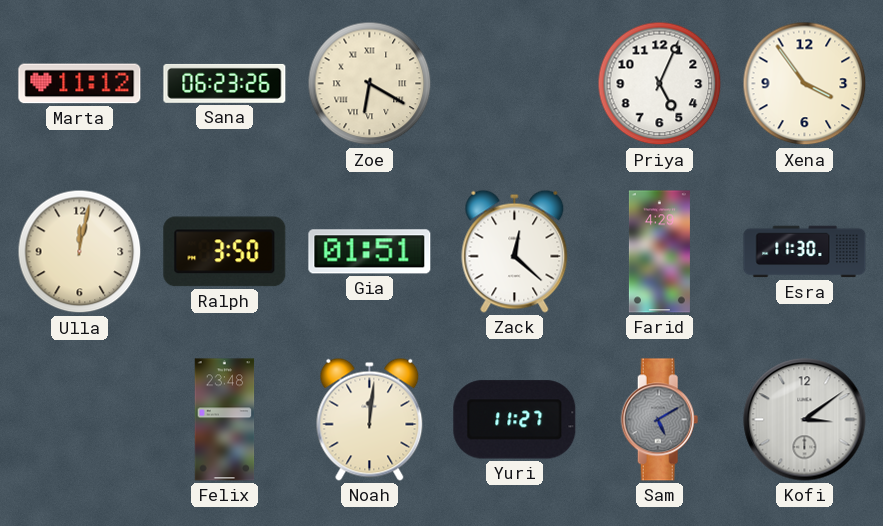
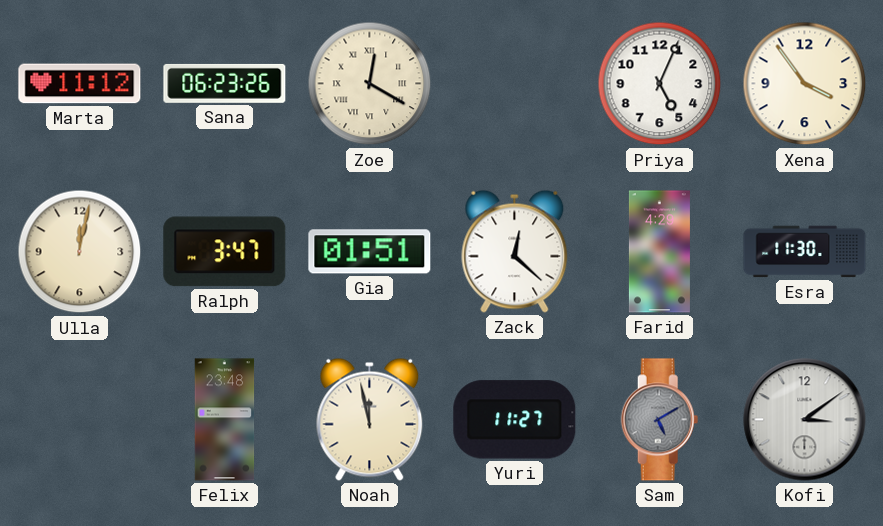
Zoe: 6:20 -> 12:20 (370, 84)
Ralph: 3:50 -> 3:47 (225, 252)
Noah: 12:01 -> 11:58 (370, 419)
